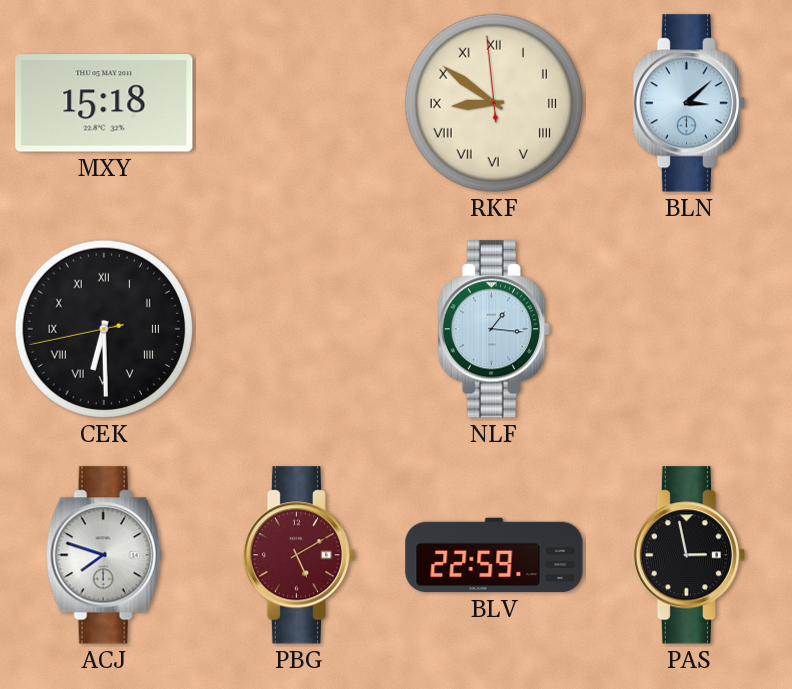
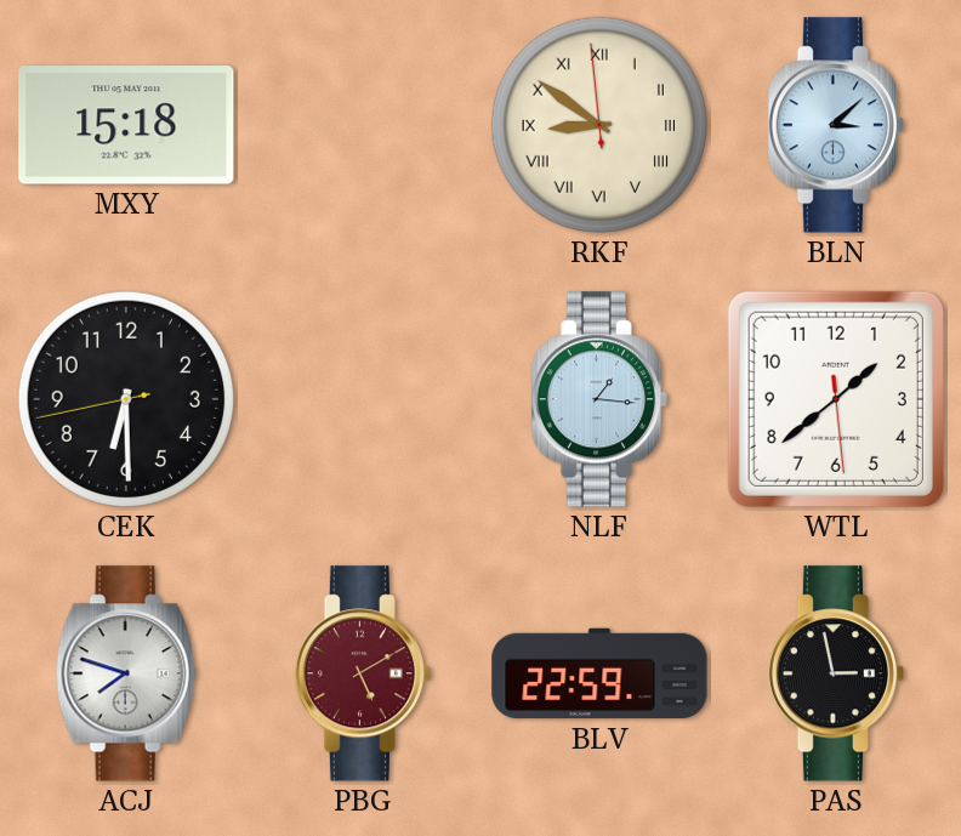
CEK numerals: Roman -> Arabic (126, 399)
WTL: none -> 1:38 (836, 399)
